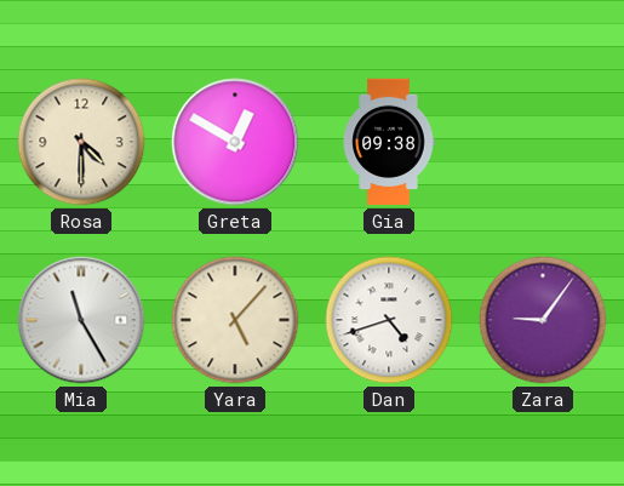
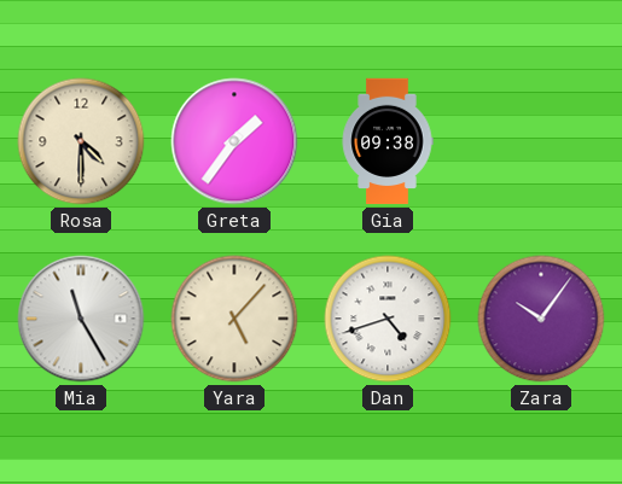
Greta: 12:50 -> 1:36 (234, 141)
Zara: 9:06 -> 10:06 (541, 319)
